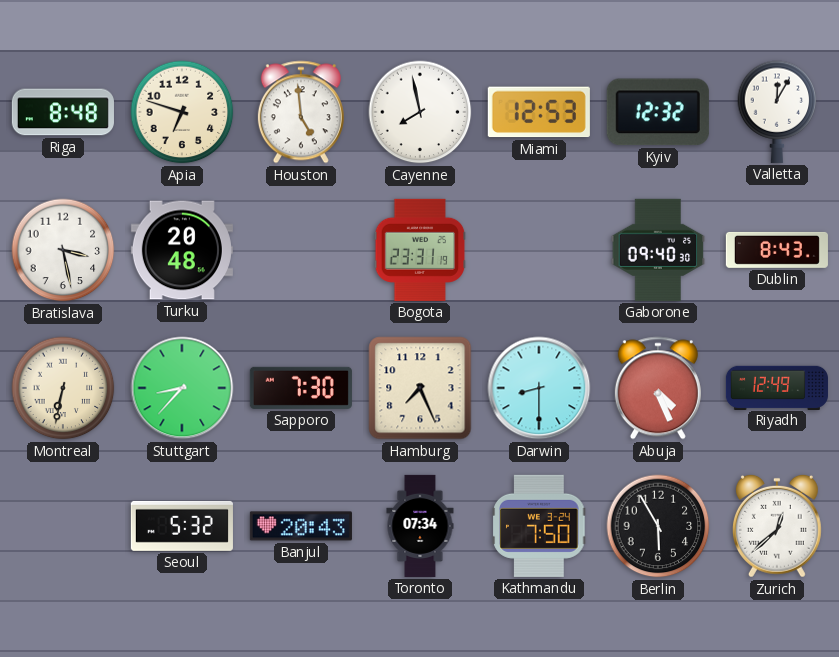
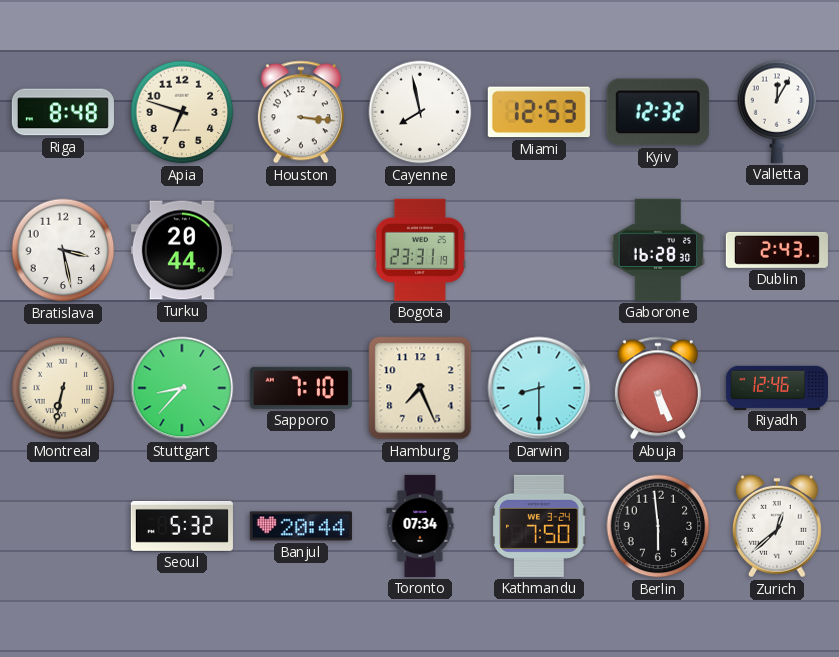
Houston: 4:59 -> 3:16 (301, 112)
Turku: 20:48 -> 20:44 (182, 250)
Gaborone: 09:40 -> 16:28 (658, 250)
Dublin: 8:43 -> 2:43 (777, 250)
Sapporo: 7:30 -> 7:10 (301, 388)
Abuja: 4:26 -> 5:26 (658, 388)
Riyadh: 12:49 -> 12:46 (777, 387)
Banjul: 20:43 -> 20:44 (301, 526)
Berlin: 5:55 -> 5:59 (658, 526)
